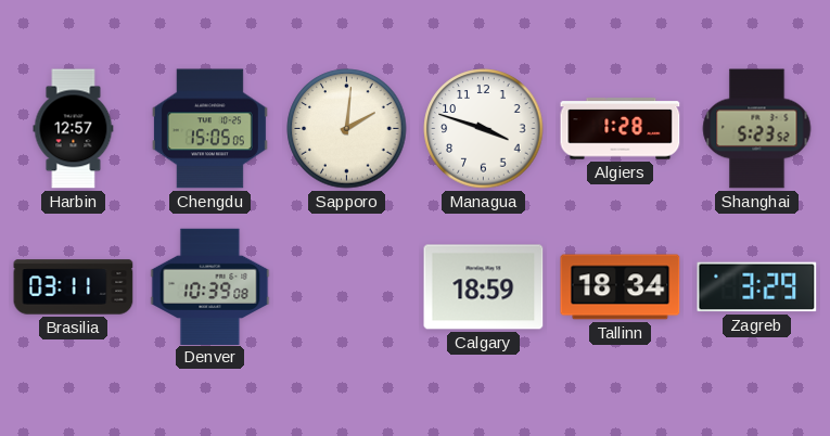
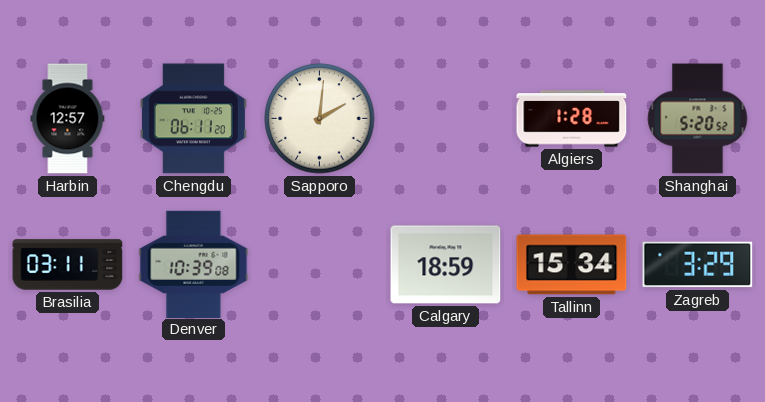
Chengdu: 15:05 -> 06:11 (193, 119)
Managua: 3:48 -> none (484, 129)
Shanghai: 5:23 -> 5:20 (698, 119)
Tallinn: 18:34 -> 15:34 (572, 265)
